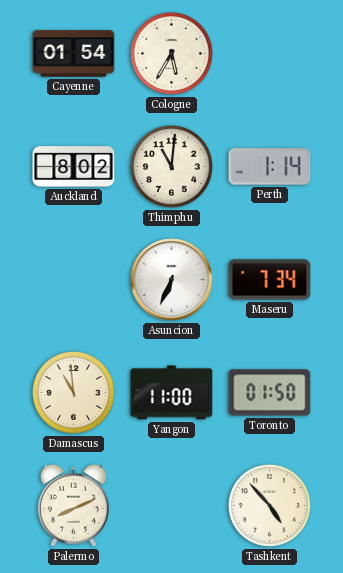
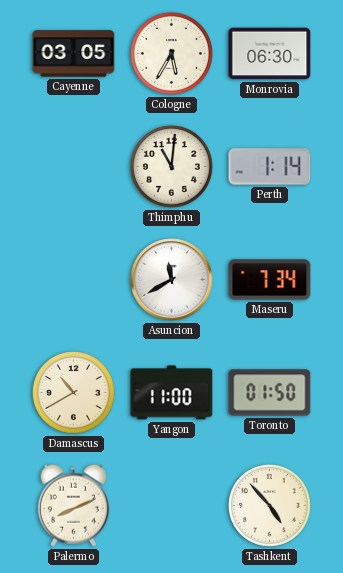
Cayenne: 01:54 -> 03:05 (74, 54)
Monrovia: none -> 06:30 (270, 54)
Auckland: 8:02 -> none (74, 167)
Asuncion: 6:34 -> 11:40 (172, 280)
Damascus: 10:59 -> 10:40 (73, 392)
